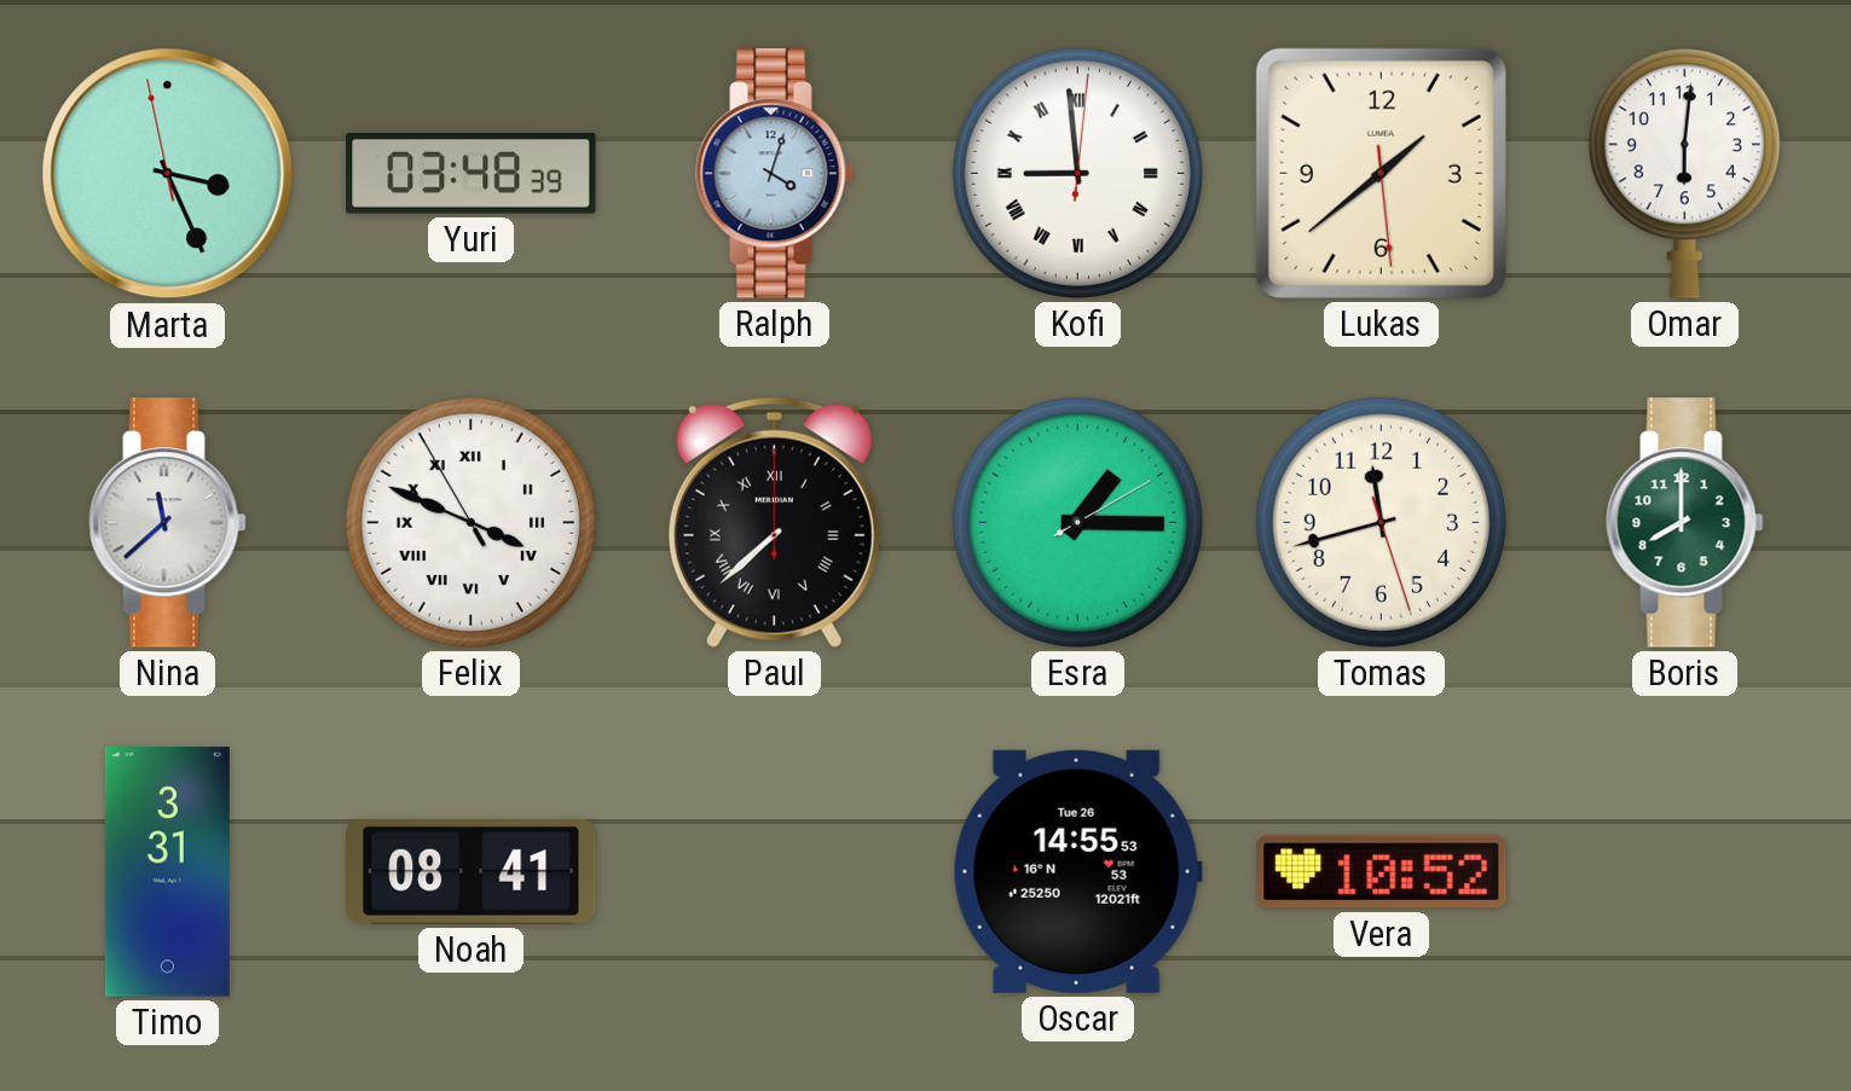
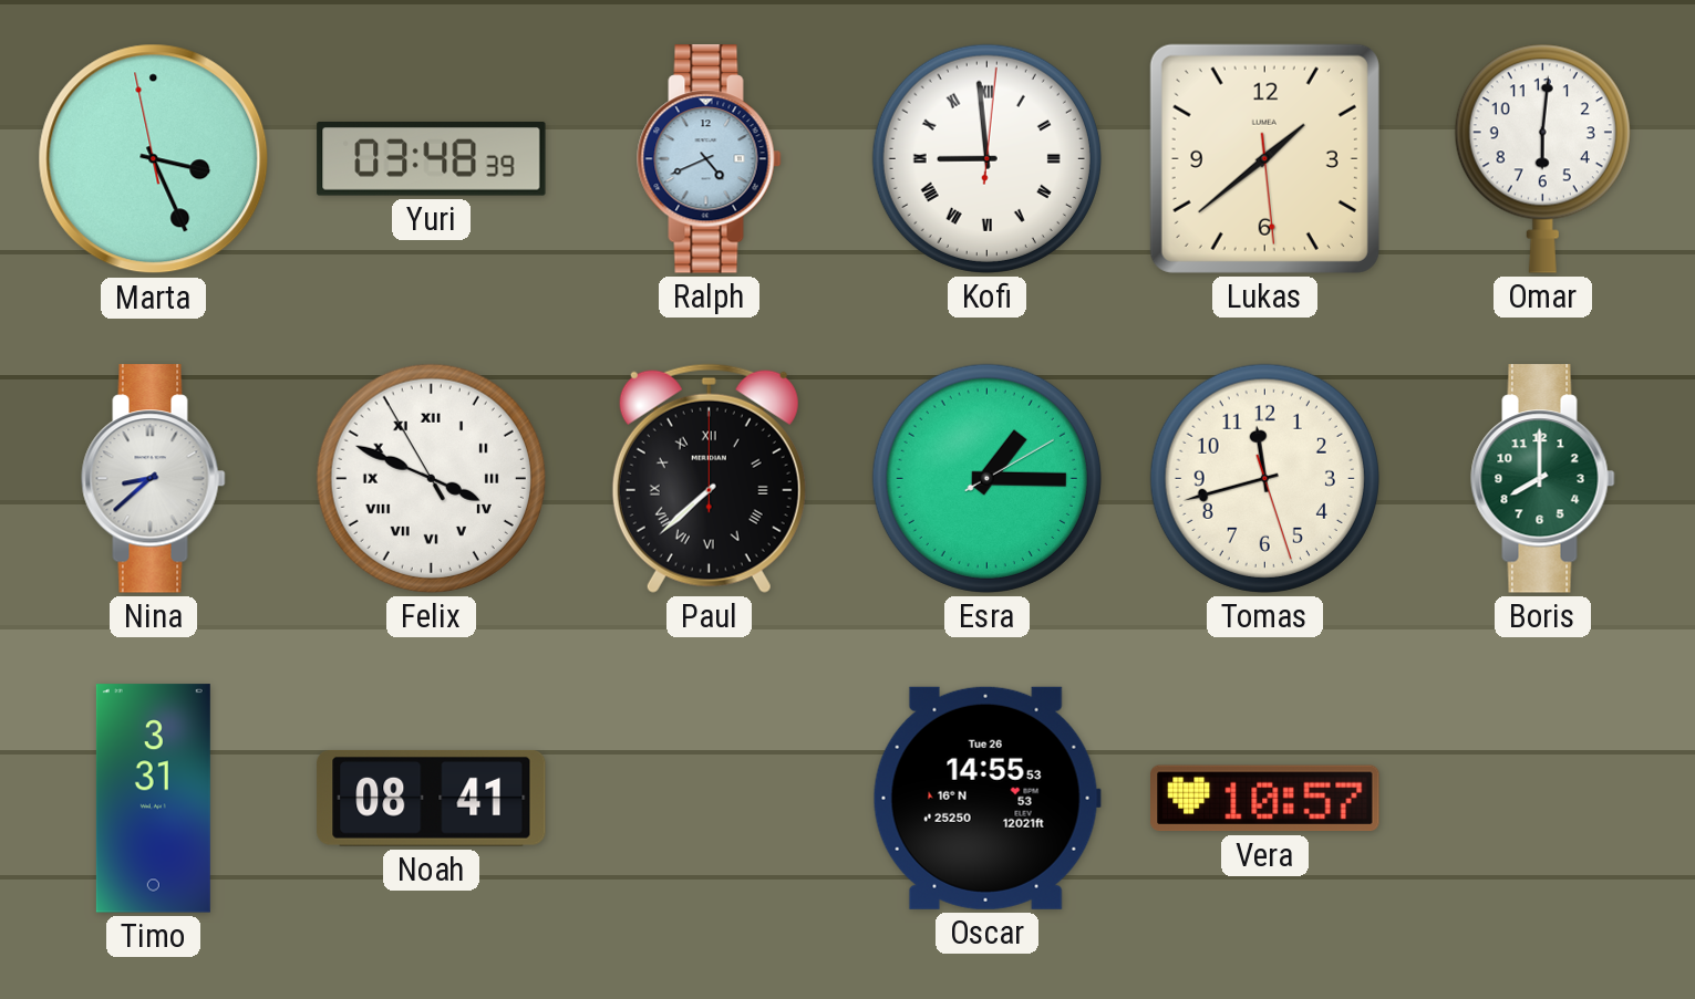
Ralph: 4:03 -> 4:41 (710, 159)
Nina: 11:38 -> 8:38 (154, 479)
Vera: 10:52 -> 10:57 (1265, 799)
